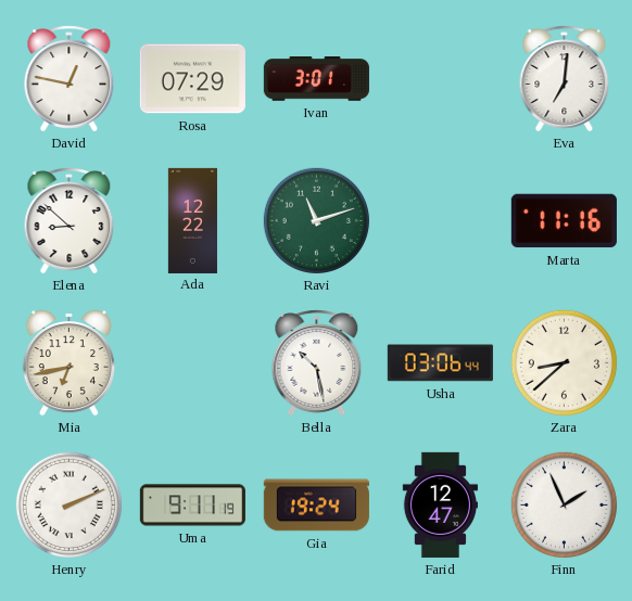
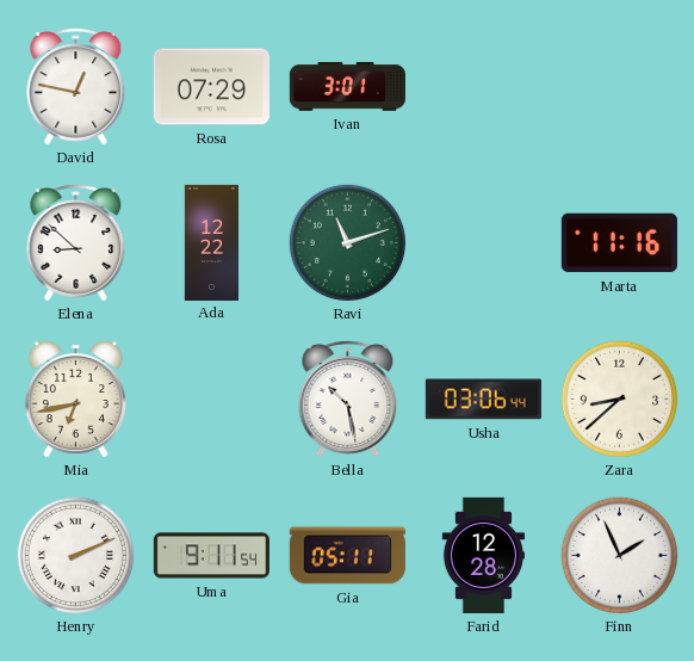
Eva: 7:01 -> none (565, 79)
Uma: 9:11:19 -> 9:11:54 (211, 556)
Gia: 19:24 -> 05:11 (347, 556)
Farid: 12:47 -> 12:28 (483, 555)
